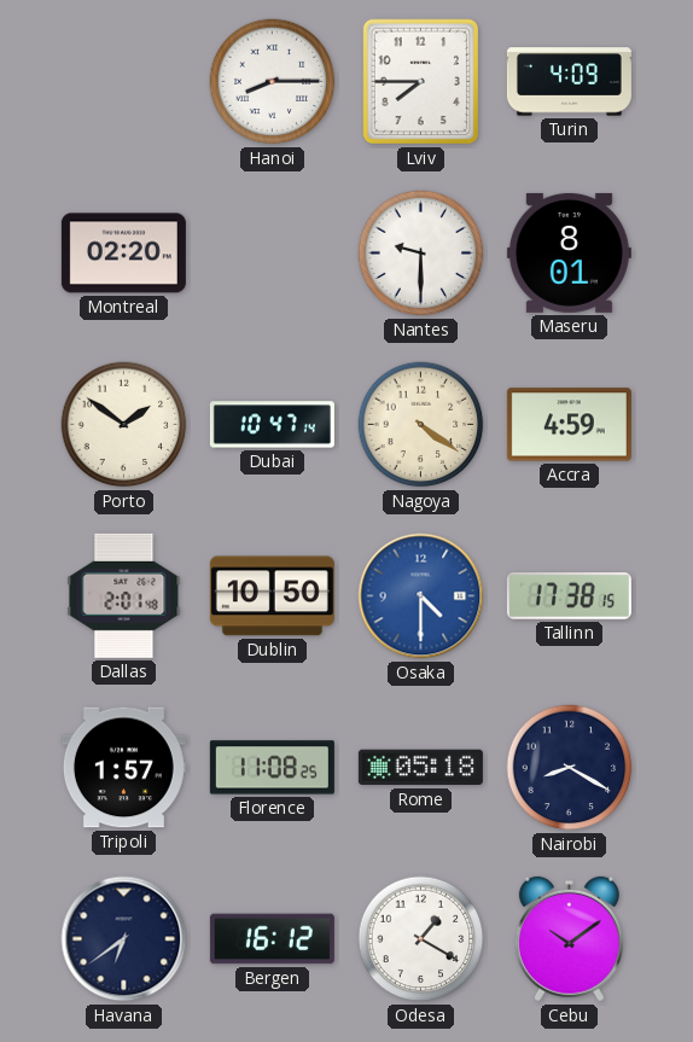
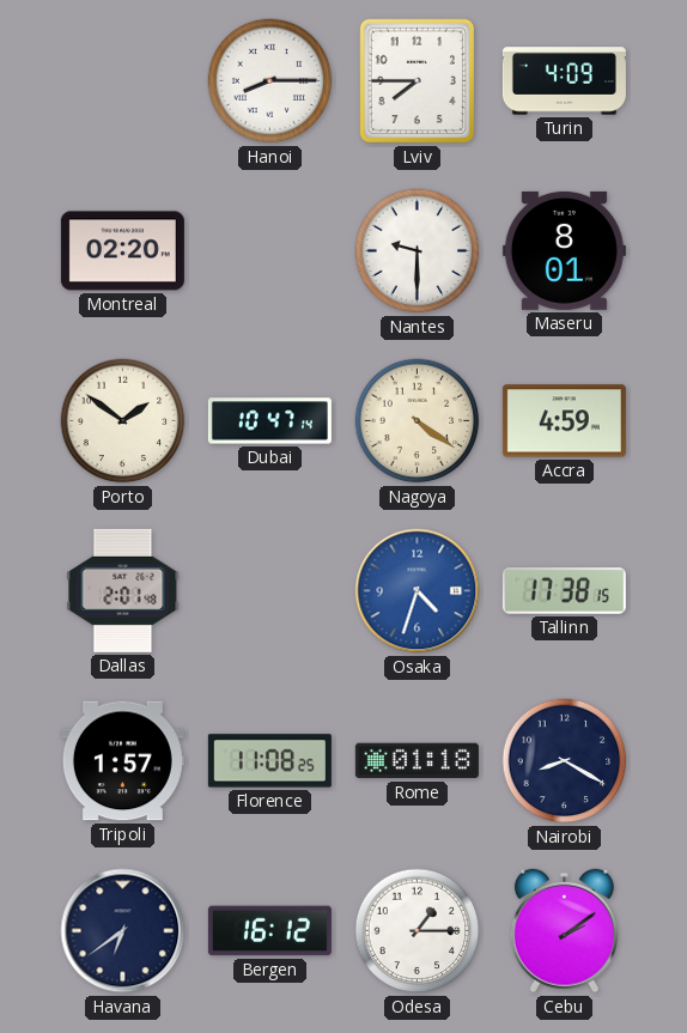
Dublin: 10:50 -> none (272, 596)
Osaka: 4:30 -> 4:33 (418, 591)
Rome: 05:18 -> 01:18 (417, 761)
Odesa: 1:20 -> 1:15 (418, 931)
Cebu: 10:09 -> 2:09 (564, 931)
